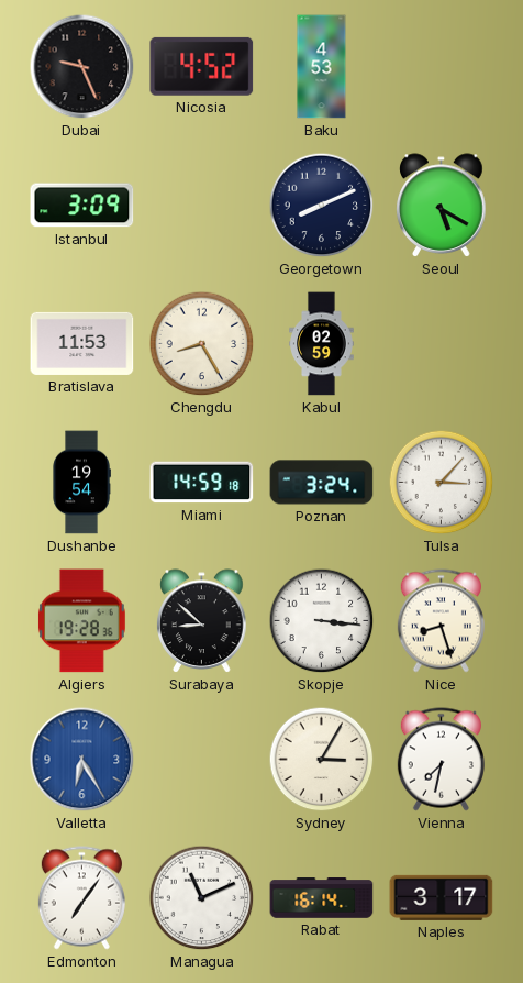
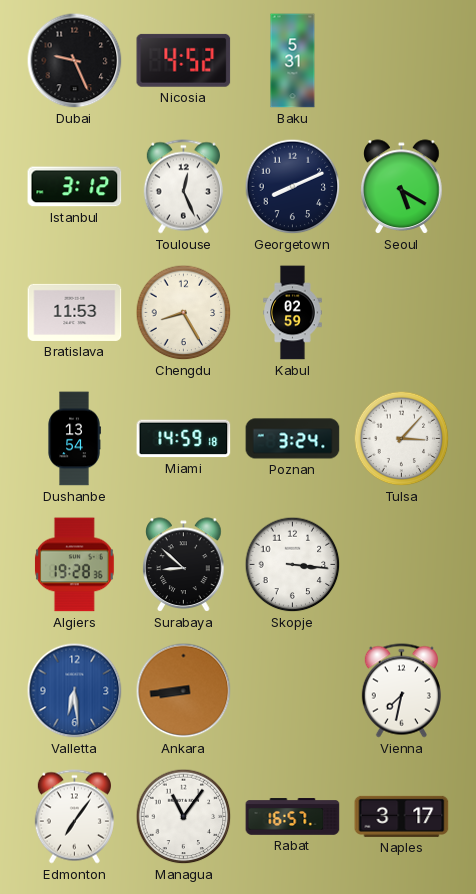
Baku: 4:53 -> 5:31 (293, 61)
Istanbul: 3:09 -> 3:12 (75, 187)
Toulouse: none -> 12:26 (183, 187)
Dushanbe: 19:54 -> 13:54 (74, 439)
Nice: 8:27 -> none (441, 621)
Valletta: 6:25 -> 6:29 (75, 691)
Ankara: none -> 8:44 (184, 691)
Sydney: 3:05 -> none (322, 760)
Managua: 11:11 -> 11:06 (184, 817)
Rabat: 16:14 -> 16:57 (293, 817)
